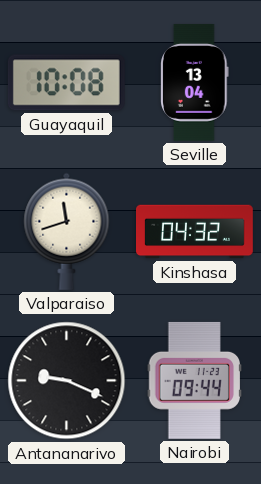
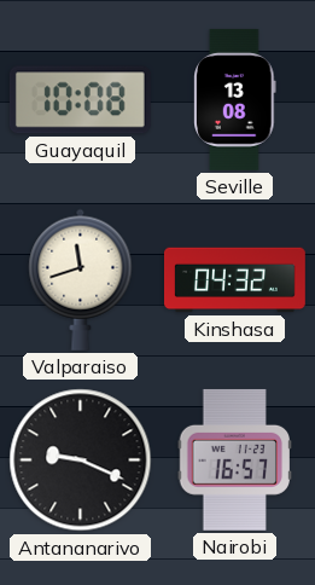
Seville: 13:04 -> 13:08 (235, 99)
Nairobi: 09:44 -> 16:57 (234, 459)
